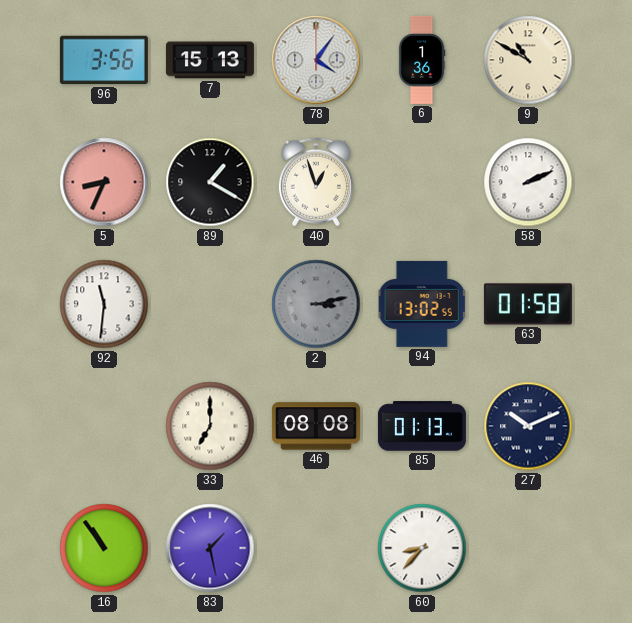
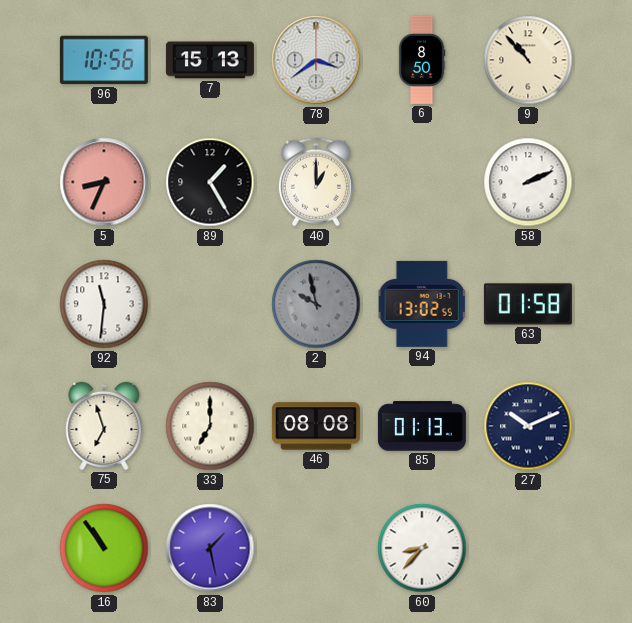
96: 3:56 -> 10:56 (104, 60)
78: 4:06 -> 3:39 (316, 60)
6: 1:36 -> 8:50 (422, 60)
9: 10:50 -> 10:53 (528, 60)
89: 1:20 -> 1:25 (210, 182)
40: 12:57 -> 1:00 (316, 182)
2: 3:13 -> 9:58 (316, 304)
75: none -> 6:57 (104, 426)
